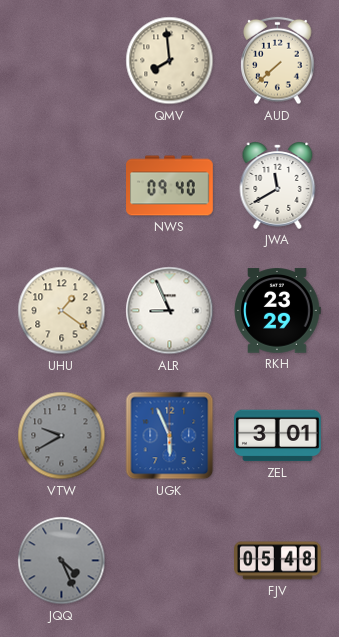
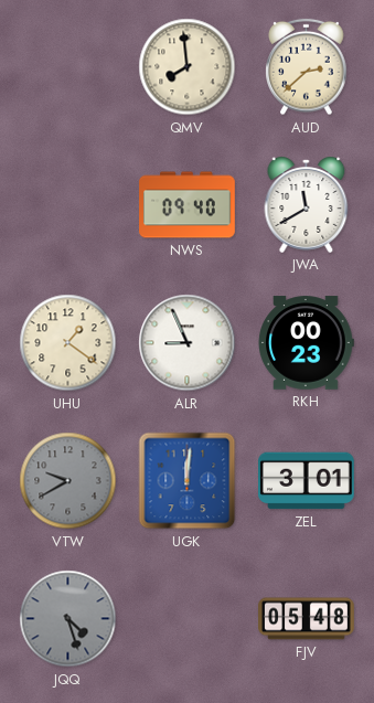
AUD: 7:38 -> 2:38 (307, 67)
RKH: 23:29 -> 00:23 (306, 343)
UGK: 5:56 -> 12:01 (188, 481)
JQQ: 4:26 -> 4:27 (68, 619)
